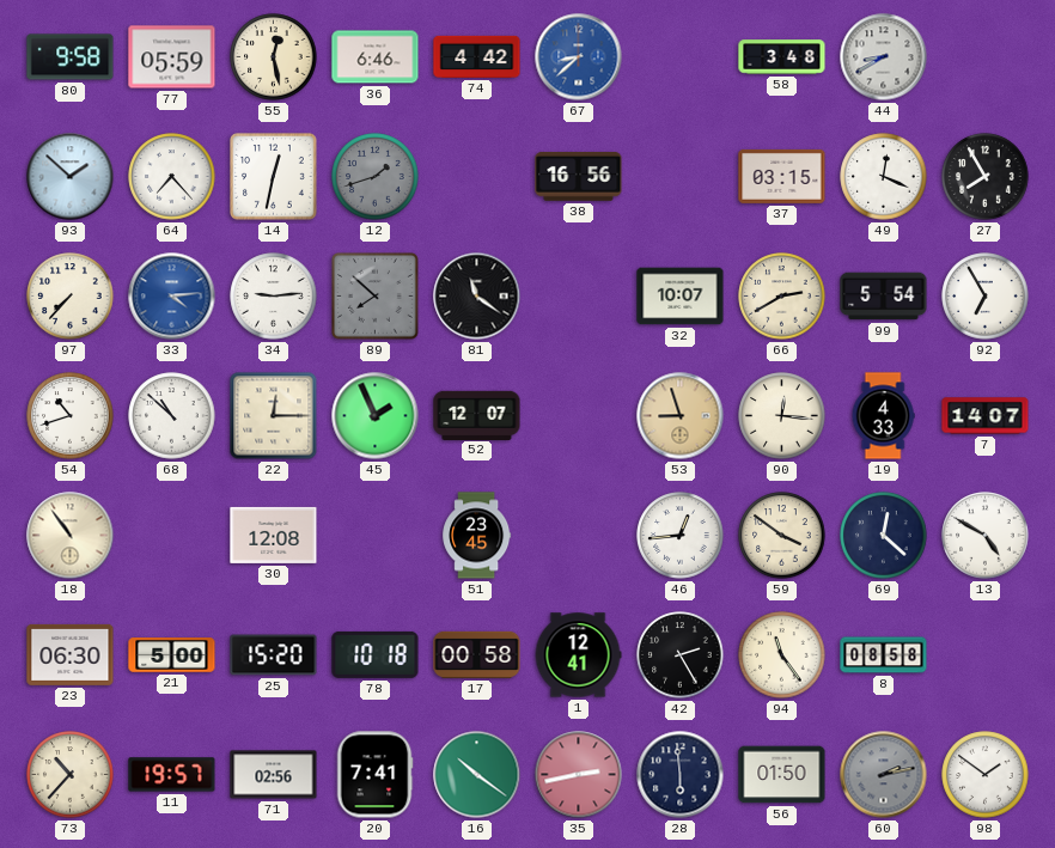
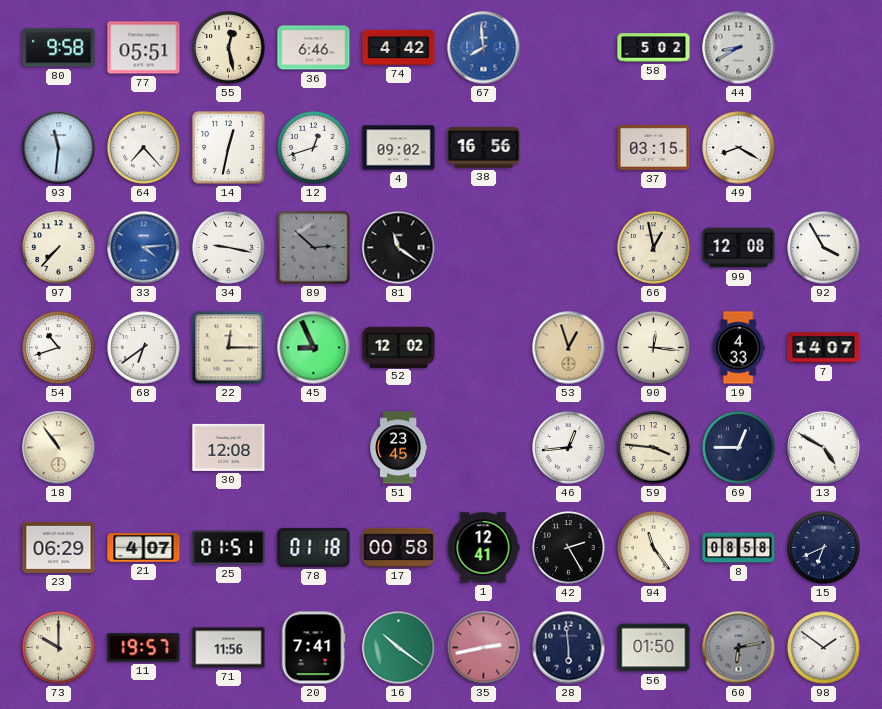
77: 05:59 -> 05:51 (144, 48)
67: 8:38 -> 7:59 (484, 48)
58: 3:48 -> 5:02 (654, 48)
93: 1:52 -> 11:31 (59, 148)
12: 1:42 -> 12:42 (314, 148)
12 dial: grey -> white (314, 148)
4: none -> 09:02 (399, 148)
49: 12:19 -> 8:20 (739, 148)
27: 7:55 -> none (986, 177)
34: 9:14 -> 9:17 (229, 248)
89: 7:52 -> 2:52 (314, 248)
32: 10:07 -> none (681, 297)
66: 2:40 -> 12:58 (654, 248)
99: 5:54 -> 12:08 (739, 248)
92: 6:55 -> 3:55 (824, 248)
68: 10:52 -> 6:39 (144, 348)
45: 1:56 -> 8:56 (314, 348)
52: 12:07 -> 12:02 (399, 347)
53: 8:57 -> 12:57 (569, 348)
59: 3:51 -> 3:46 (654, 448)
69: 12:22 -> 12:45 (739, 448)
23: 06:30 -> 06:29 (59, 547)
21: 5:00 -> 4:07 (144, 548)
25: 15:20 -> 01:51 (229, 548)
78: 10:18 -> 01:18 (314, 547)
15: none -> 6:41 (824, 548)
73: 10:37 -> 10:00 (59, 648)
71: 02:56 -> 11:56 (229, 648)
60: 2:13 -> 6:13 (739, 648)
